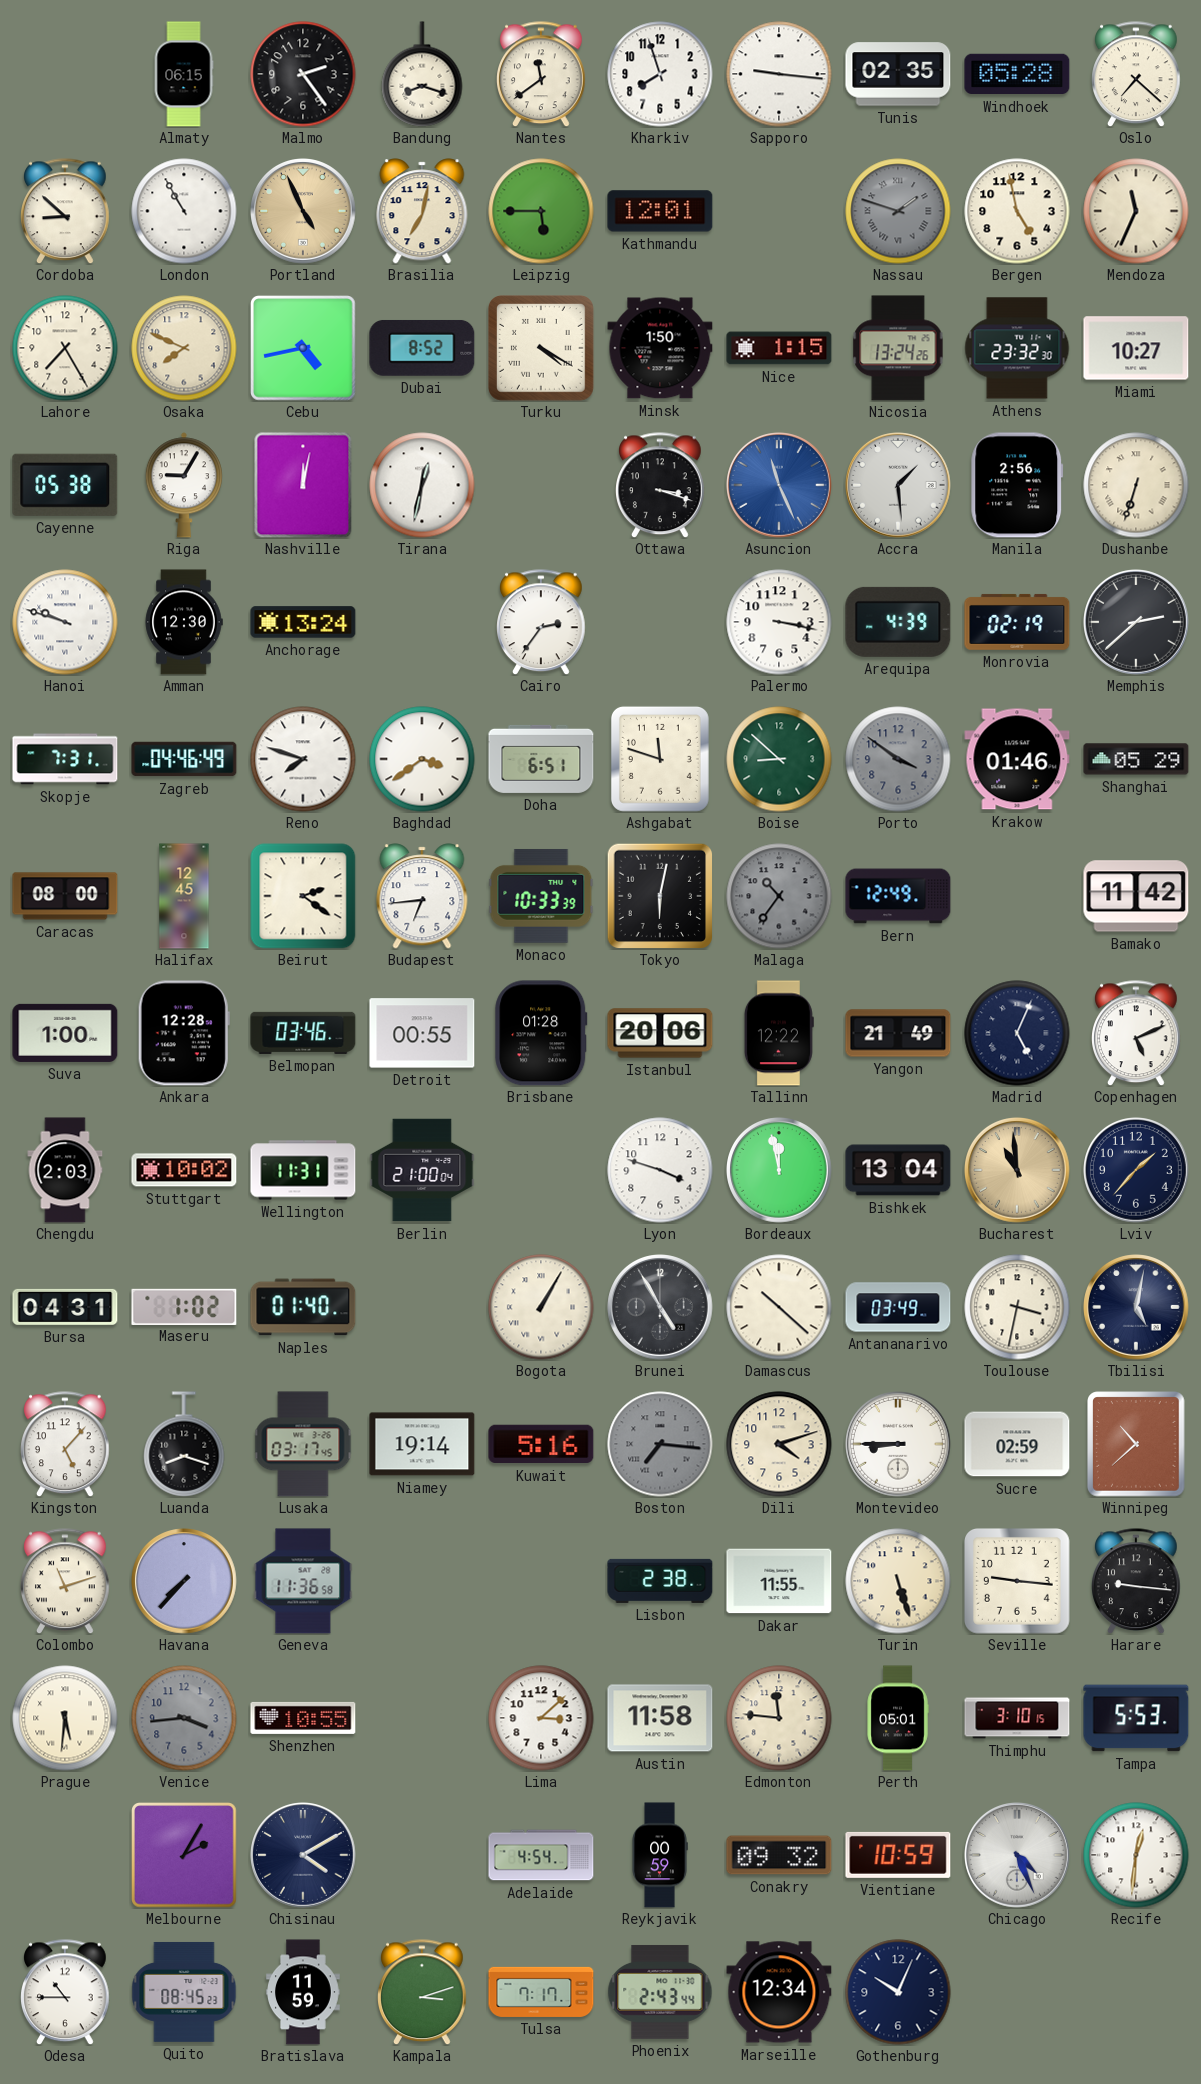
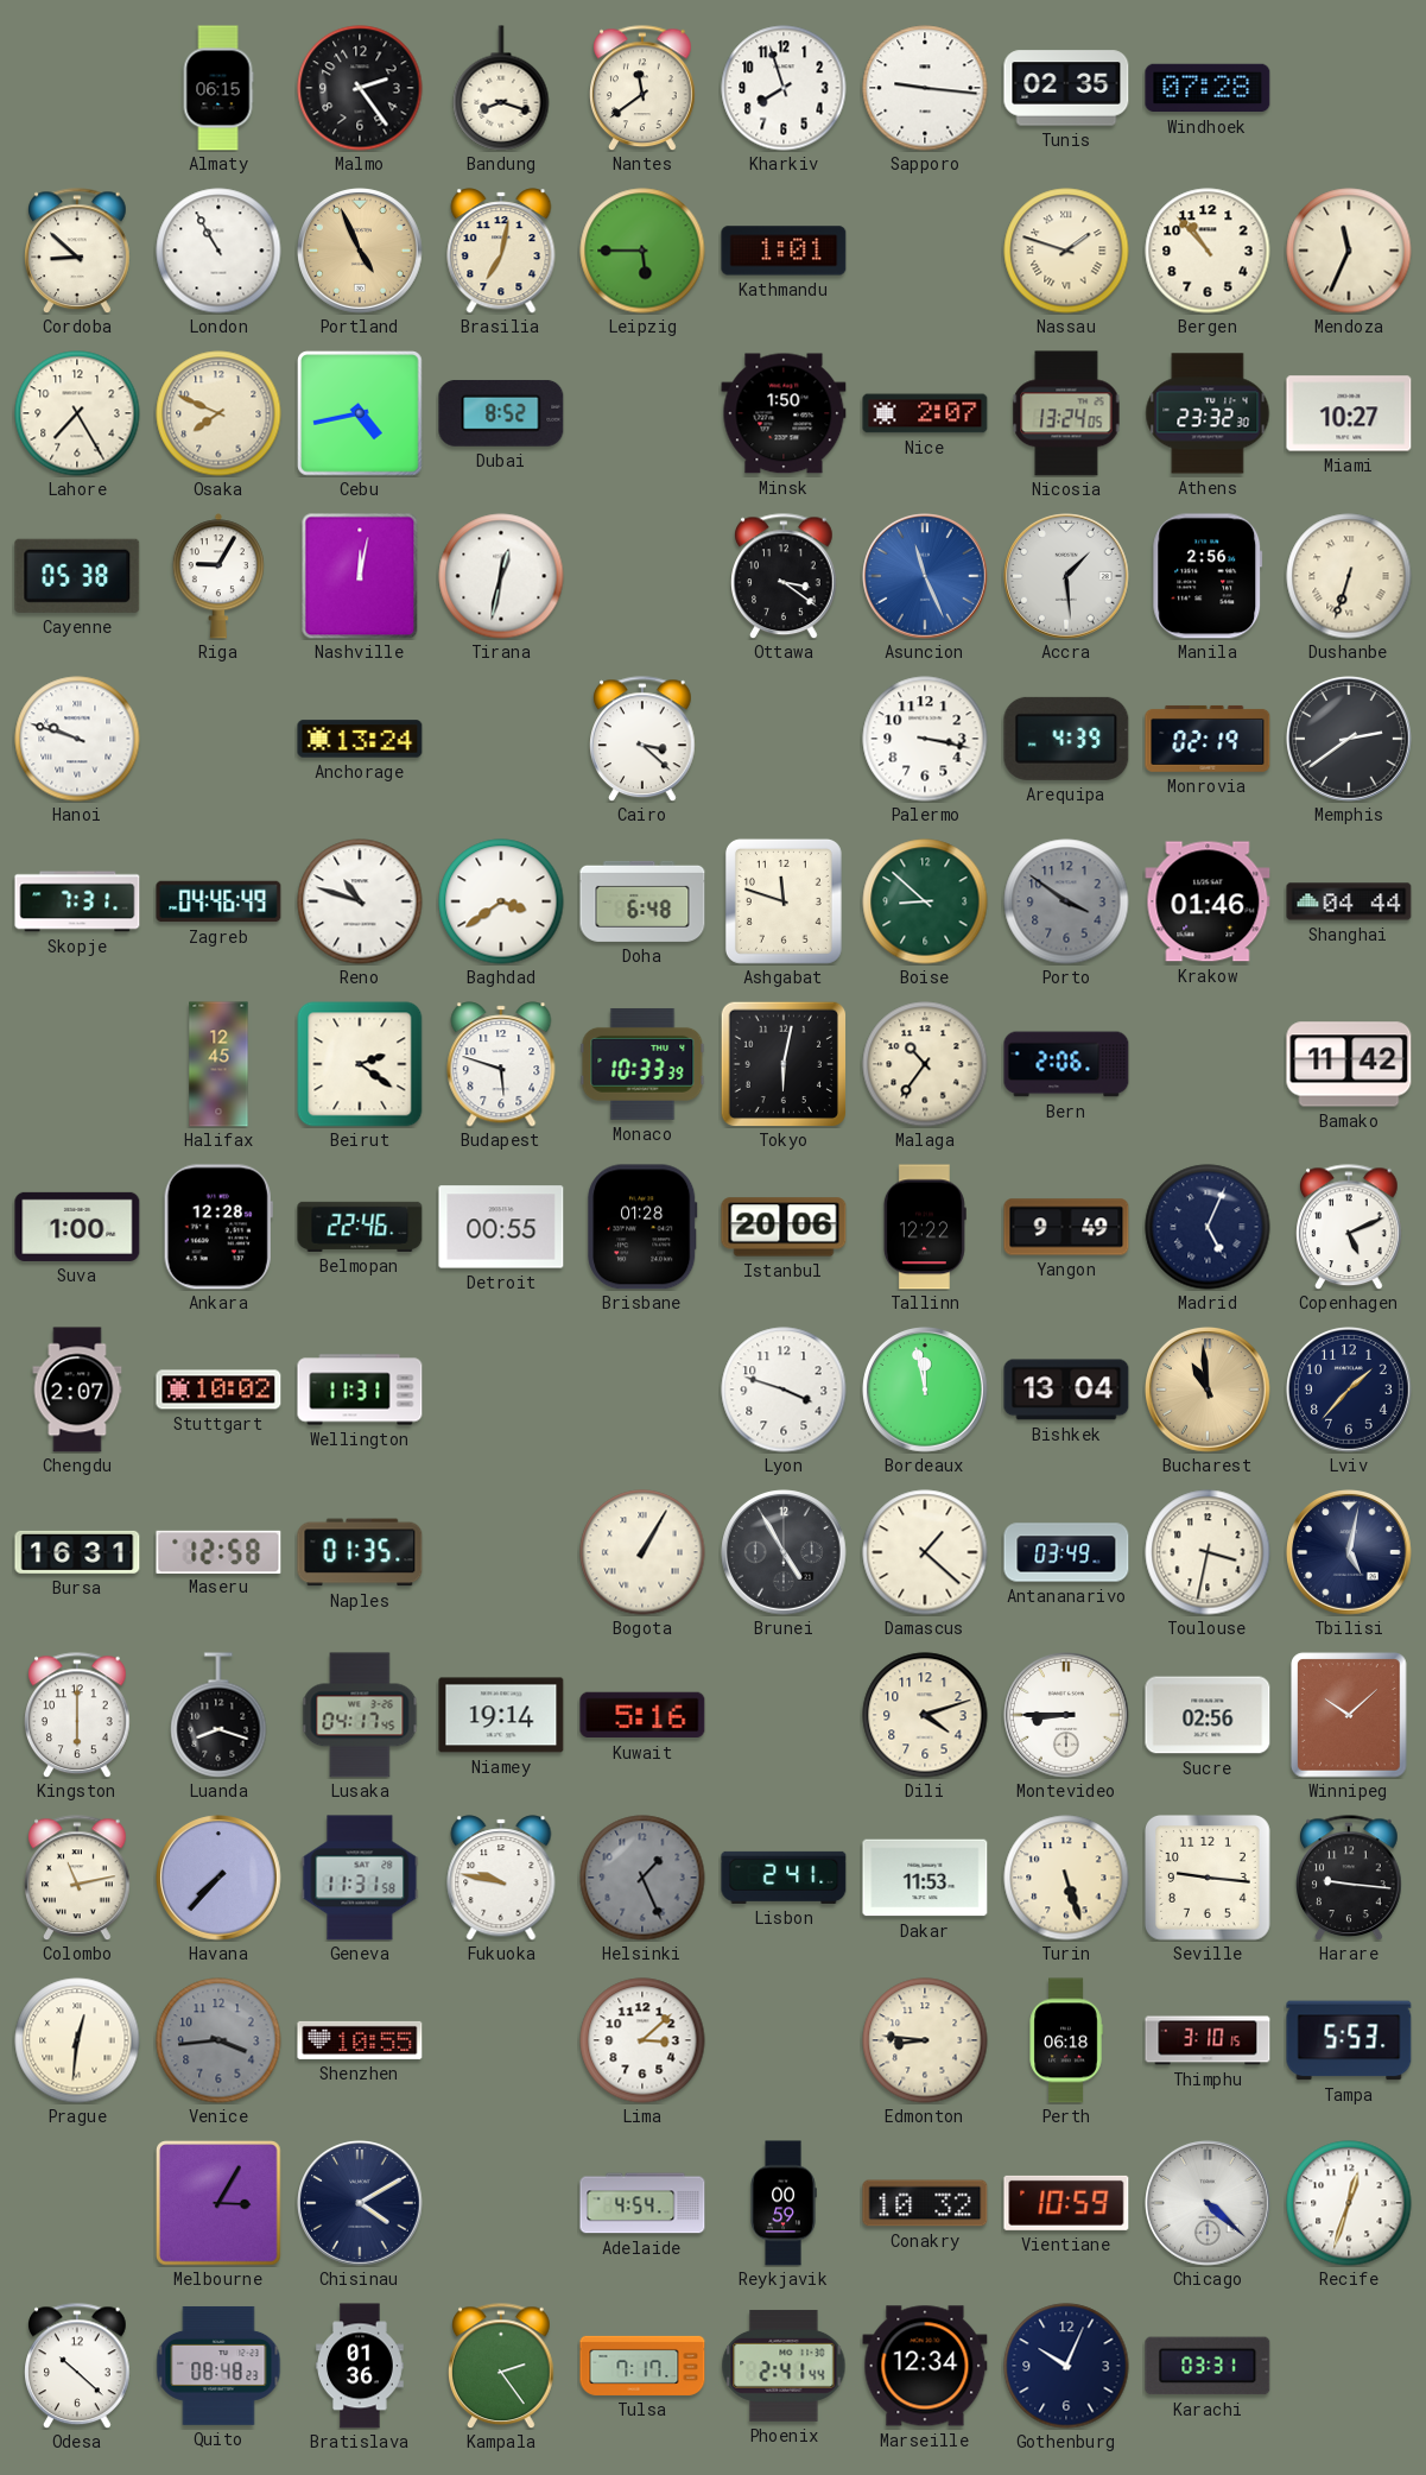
Windhoek: 05:28 -> 07:28 (1208, 88)
Oslo: 7:22 -> none (1137, 74)
Kathmandu: 12:01 -> 1:01 (784, 251)
Nassau dial: grey -> cream (1066, 251)
Bergen: 4:58 -> 10:53 (1208, 251)
Turku: 4:20 -> none (542, 349)
Nice: 1:15 -> 2:07 (925, 413)
Nicosia: 13:24:26 -> 13:24:05 (1066, 413)
Ottawa: 3:18 -> 3:21 (785, 576)
Amman: 12:30 -> none (184, 622)
Cairo: 2:36 -> 3:22 (644, 739)
Memphis: 2:38 -> 2:39 (1350, 740)
Reno: 7:48 -> 10:48 (360, 901)
Doha: 6:51 -> 6:48 (642, 901)
Shanghai: 05:29 -> 04:44 (1349, 901)
Caracas: 08:00 -> none (65, 896)
Budapest: 6:44 -> 5:48 (501, 1064)
Malaga dial: grey -> cream (925, 1064)
Bern: 12:49 -> 2:06 (1066, 1064)
Belmopan: 03:46 -> 22:46 (360, 1227)
Yangon: 21:49 -> 9:49 (1066, 1227)
Chengdu: 2:03 -> 2:07 (77, 1390)
Berlin: 21:00 -> none (422, 1170)
Bursa: 04:31 -> 16:31 (77, 1552)
Maseru: 1:02 -> 12:58 (218, 1551)
Naples: 01:40 -> 01:35 (360, 1552)
Damascus: 10:22 -> 1:22 (925, 1552)
Kingston: 5:07 -> 6:00 (78, 1715)
Lusaka: 03:17 -> 04:17 (360, 1715)
Boston: 7:16 -> none (660, 1444)
Sucre: 02:59 -> 02:56 (1208, 1715)
Winnipeg: 10:38 -> 10:08 (1349, 1715)
Colombo: 11:12 -> 11:13 (78, 1878)
Geneva: 11:36 -> 11:31 (360, 1878)
Fukuoka: none -> 9:47 (501, 1878)
Helsinki: none -> 1:26 (642, 1878)
Lisbon: 2:38 -> 2:41 (784, 1878)
Dakar: 11:55 -> 11:53 (925, 1878)
Prague: 5:31 -> 12:31 (77, 2040)
Austin: 11:58 -> none (660, 1718)
Edmonton: 11:46 -> 8:46 (925, 2040)
Perth: 05:01 -> 06:18 (1066, 2040)
Melbourne: 2:05 -> 3:05 (218, 2203)
Conakry: 09:32 -> 10:32 (925, 2203)
Chicago: 4:26 -> 4:22 (1209, 2204)
Recife: 12:31 -> 12:33 (1349, 2203)
Odesa: 10:45 -> 10:22 (78, 2366)
Quito: 08:45 -> 08:48 (218, 2366)
Bratislava: 11:59 -> 01:36 (360, 2366)
Kampala: 3:12 -> 2:24 (502, 2366)
Phoenix: 2:43 -> 2:41 (784, 2366)
Karachi: none -> 03:31 (1208, 2366)
